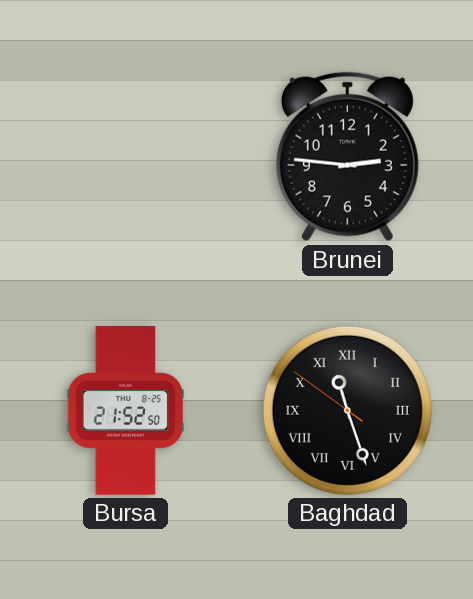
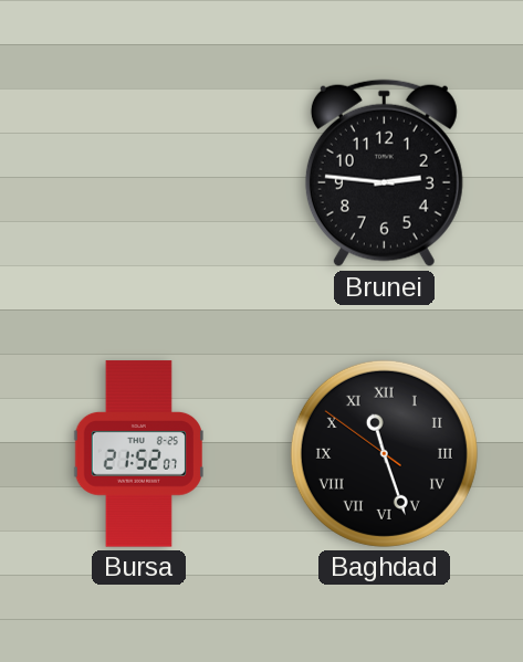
Bursa: 21:52:50 -> 21:52:07 (138, 454)
